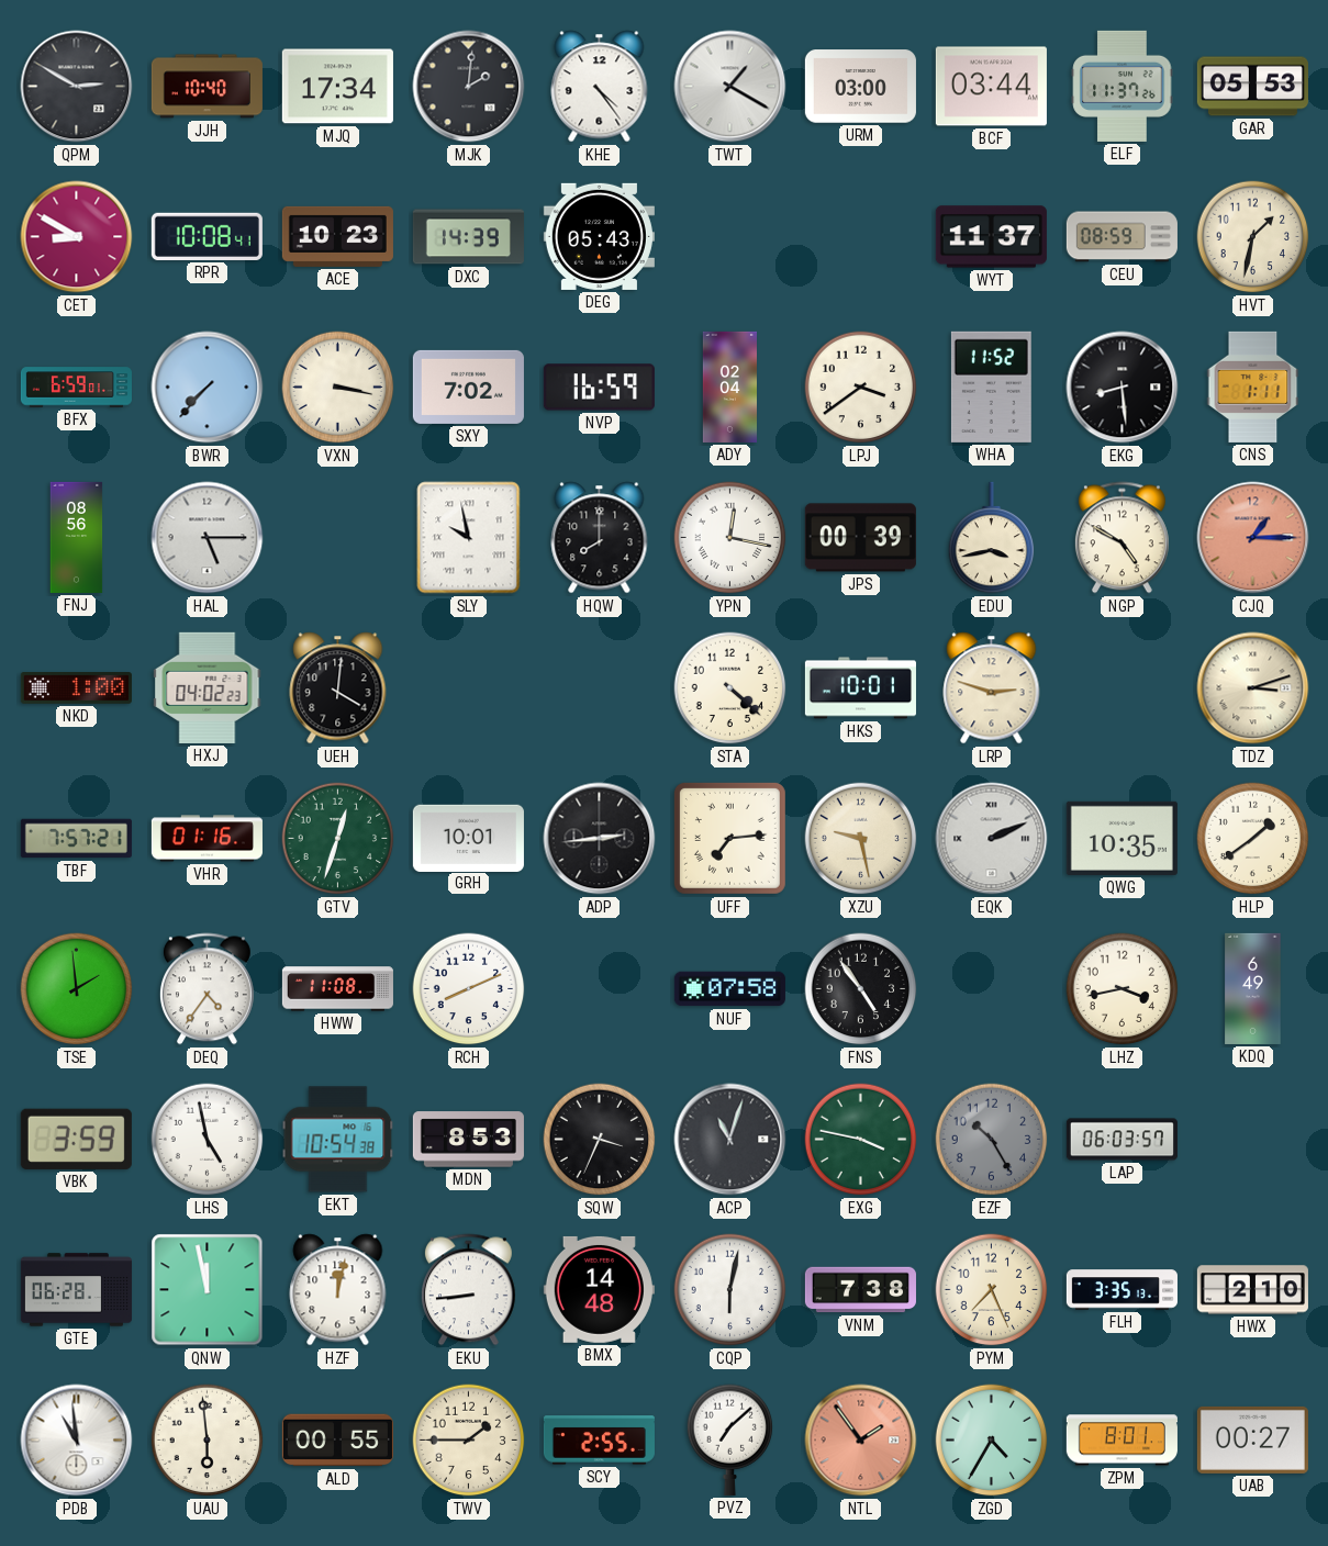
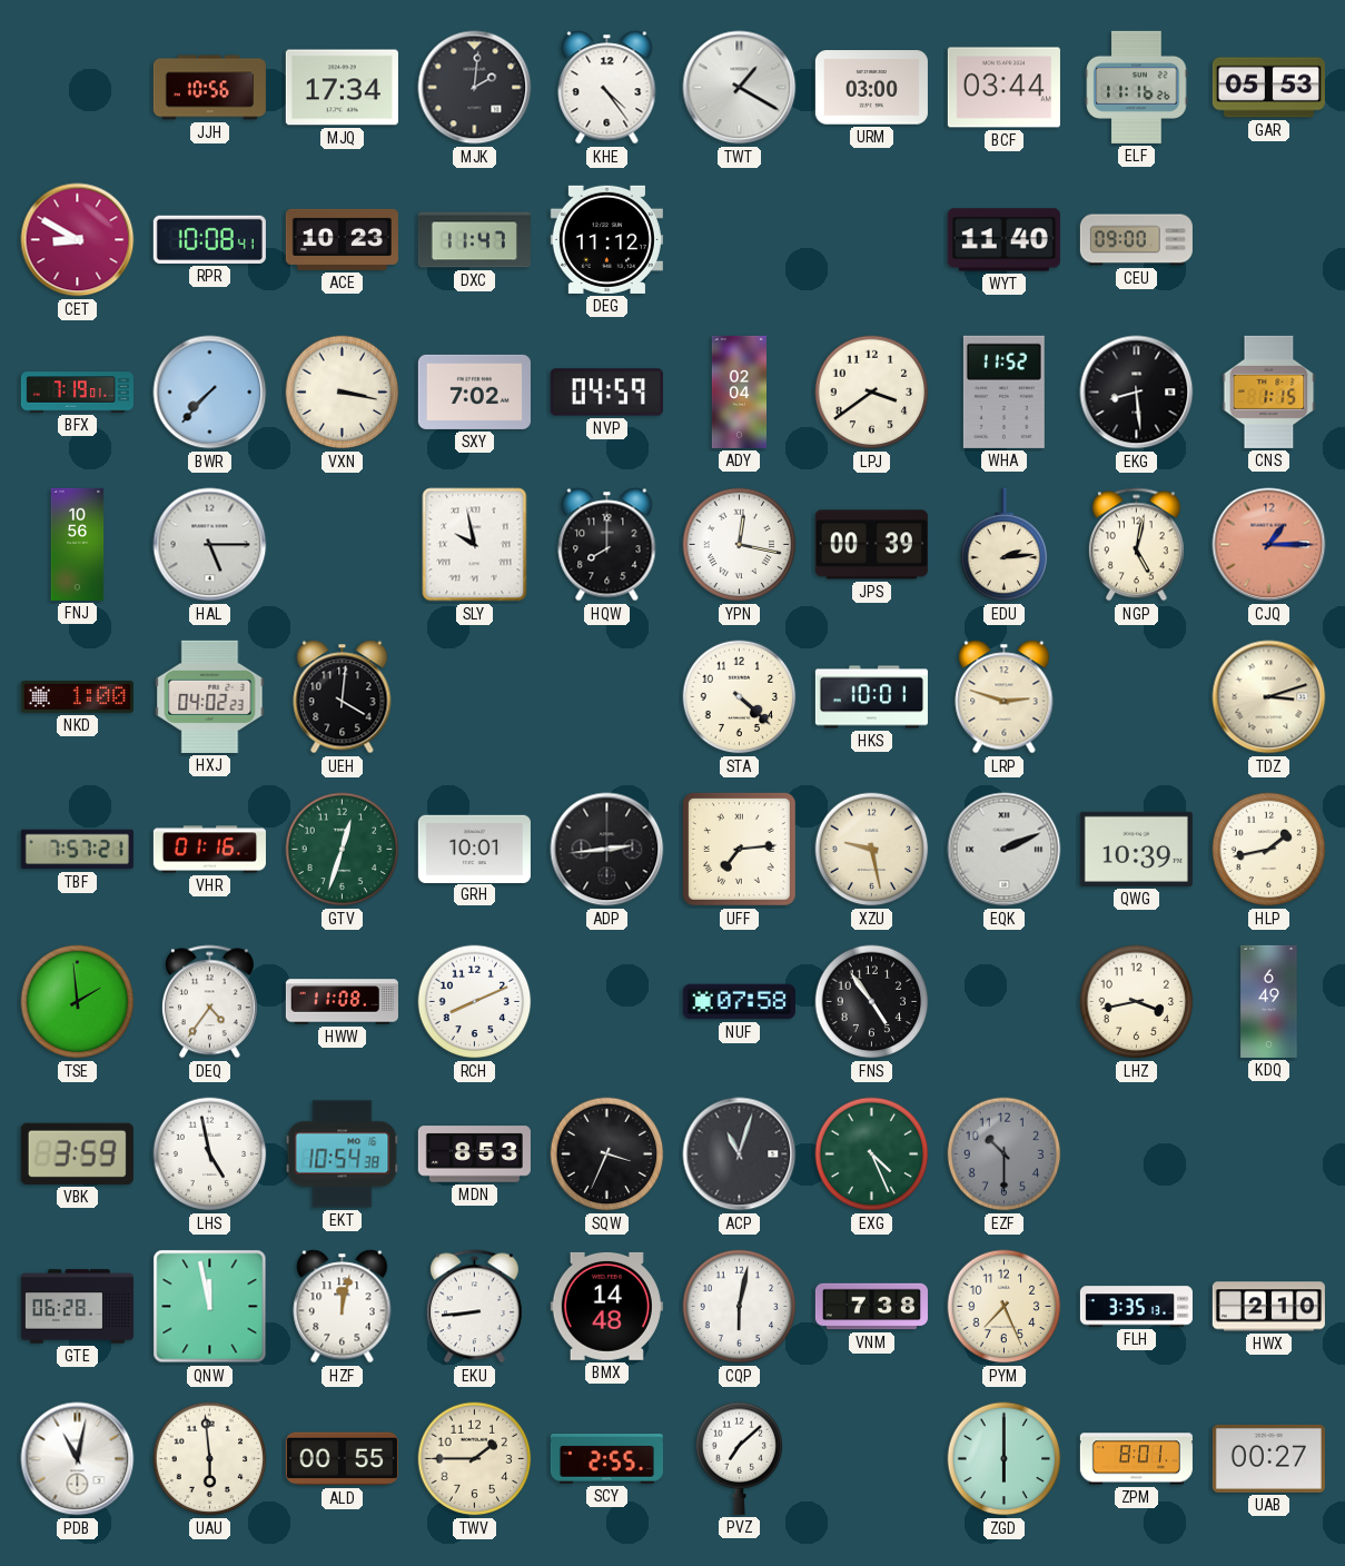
QPM: 2:50 -> none (77, 87)
JJH: 10:40 -> 10:56 (209, 88)
ELF: 11:37 -> 11:16 (1137, 87)
DXC: 14:39 -> 11:47 (474, 240)
DEG: 05:43 -> 11:12 (606, 239)
WYT: 11:37 -> 11:40 (1003, 240)
CEU: 08:59 -> 09:00 (1136, 240)
HVT: 1:32 -> none (1253, 237)
BFX: 6:59 -> 7:19 (77, 393)
NVP: 16:59 -> 04:59 (606, 393)
CNS: 1:11 -> 1:15 (1269, 391)
FNJ: 08:56 -> 10:56 (78, 544)
EDU: 3:43 -> 2:14 (1005, 545)
NGP: 4:50 -> 5:02 (1136, 545)
QWG: 10:35 -> 10:39 (1136, 849)
HLP: 1:39 -> 1:43 (1269, 850)
EXG: 3:47 -> 4:26 (872, 1154)
EZF: 10:25 -> 10:30 (1005, 1154)
LAP: 06:03 -> none (1121, 1140)
PDB: 10:59 -> 11:02 (78, 1459)
NTL: 1:54 -> none (861, 1441)
ZGD: 4:35 -> 6:00 (1005, 1459)
